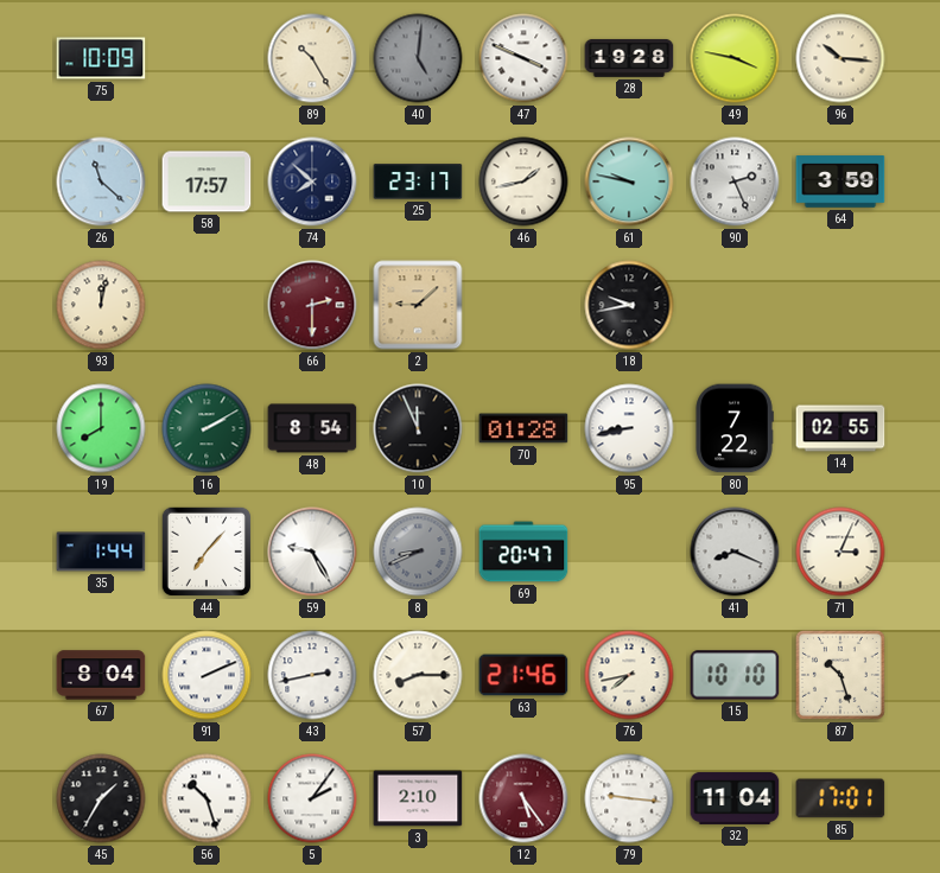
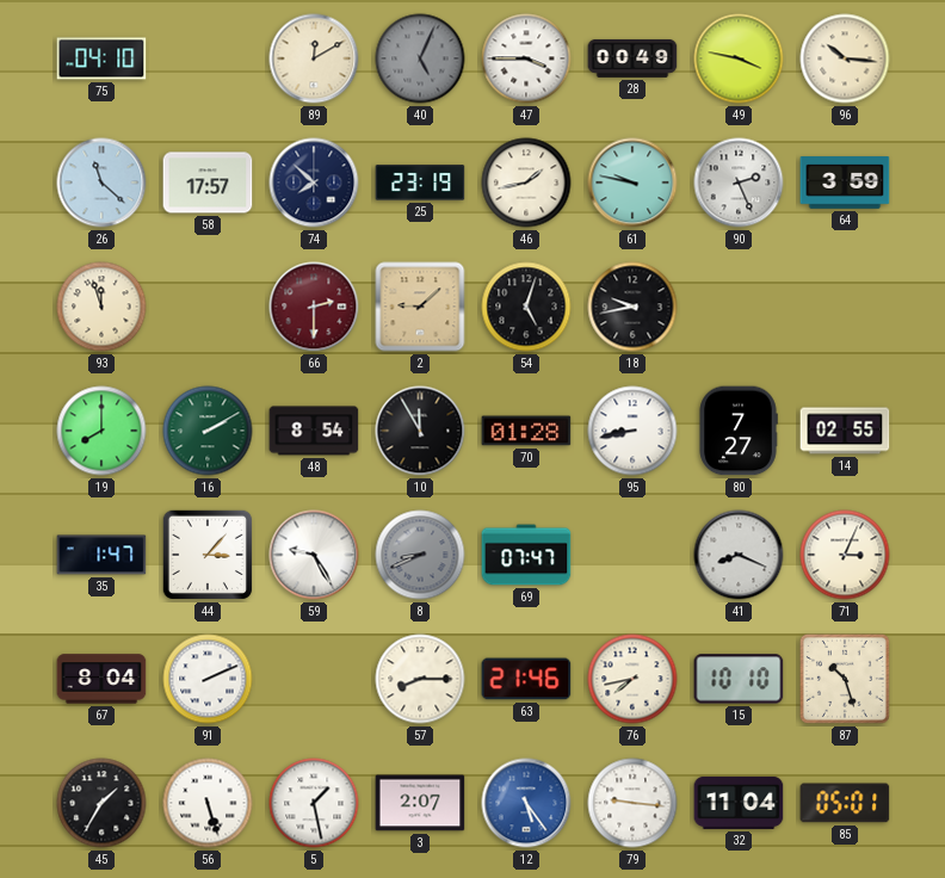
75: 10:09 -> 04:10 (101, 58)
89: 10:25 -> 12:10 (314, 58)
40: 5:01 -> 5:04 (420, 58)
47: 3:49 -> 3:45 (526, 58)
28: 19:28 -> 00:49 (632, 58)
25: 23:17 -> 23:19 (420, 183)
93: 12:02 -> 11:57 (101, 307)
54: none -> 5:03 (526, 307)
10: 11:56 -> 11:55 (420, 431)
80: 7:22 -> 7:27 (739, 431)
35: 1:44 -> 1:47 (101, 555)
44: 7:07 -> 3:07 (208, 555)
69: 20:47 -> 07:47 (526, 555)
43: 2:43 -> none (312, 675)
56: 10:27 -> 5:27 (208, 803)
5: 2:06 -> 1:28 (314, 803)
3: 2:10 -> 2:07 (420, 803)
12 dial: burgundy -> blue (526, 803)
85: 17:01 -> 05:01 (845, 803)
